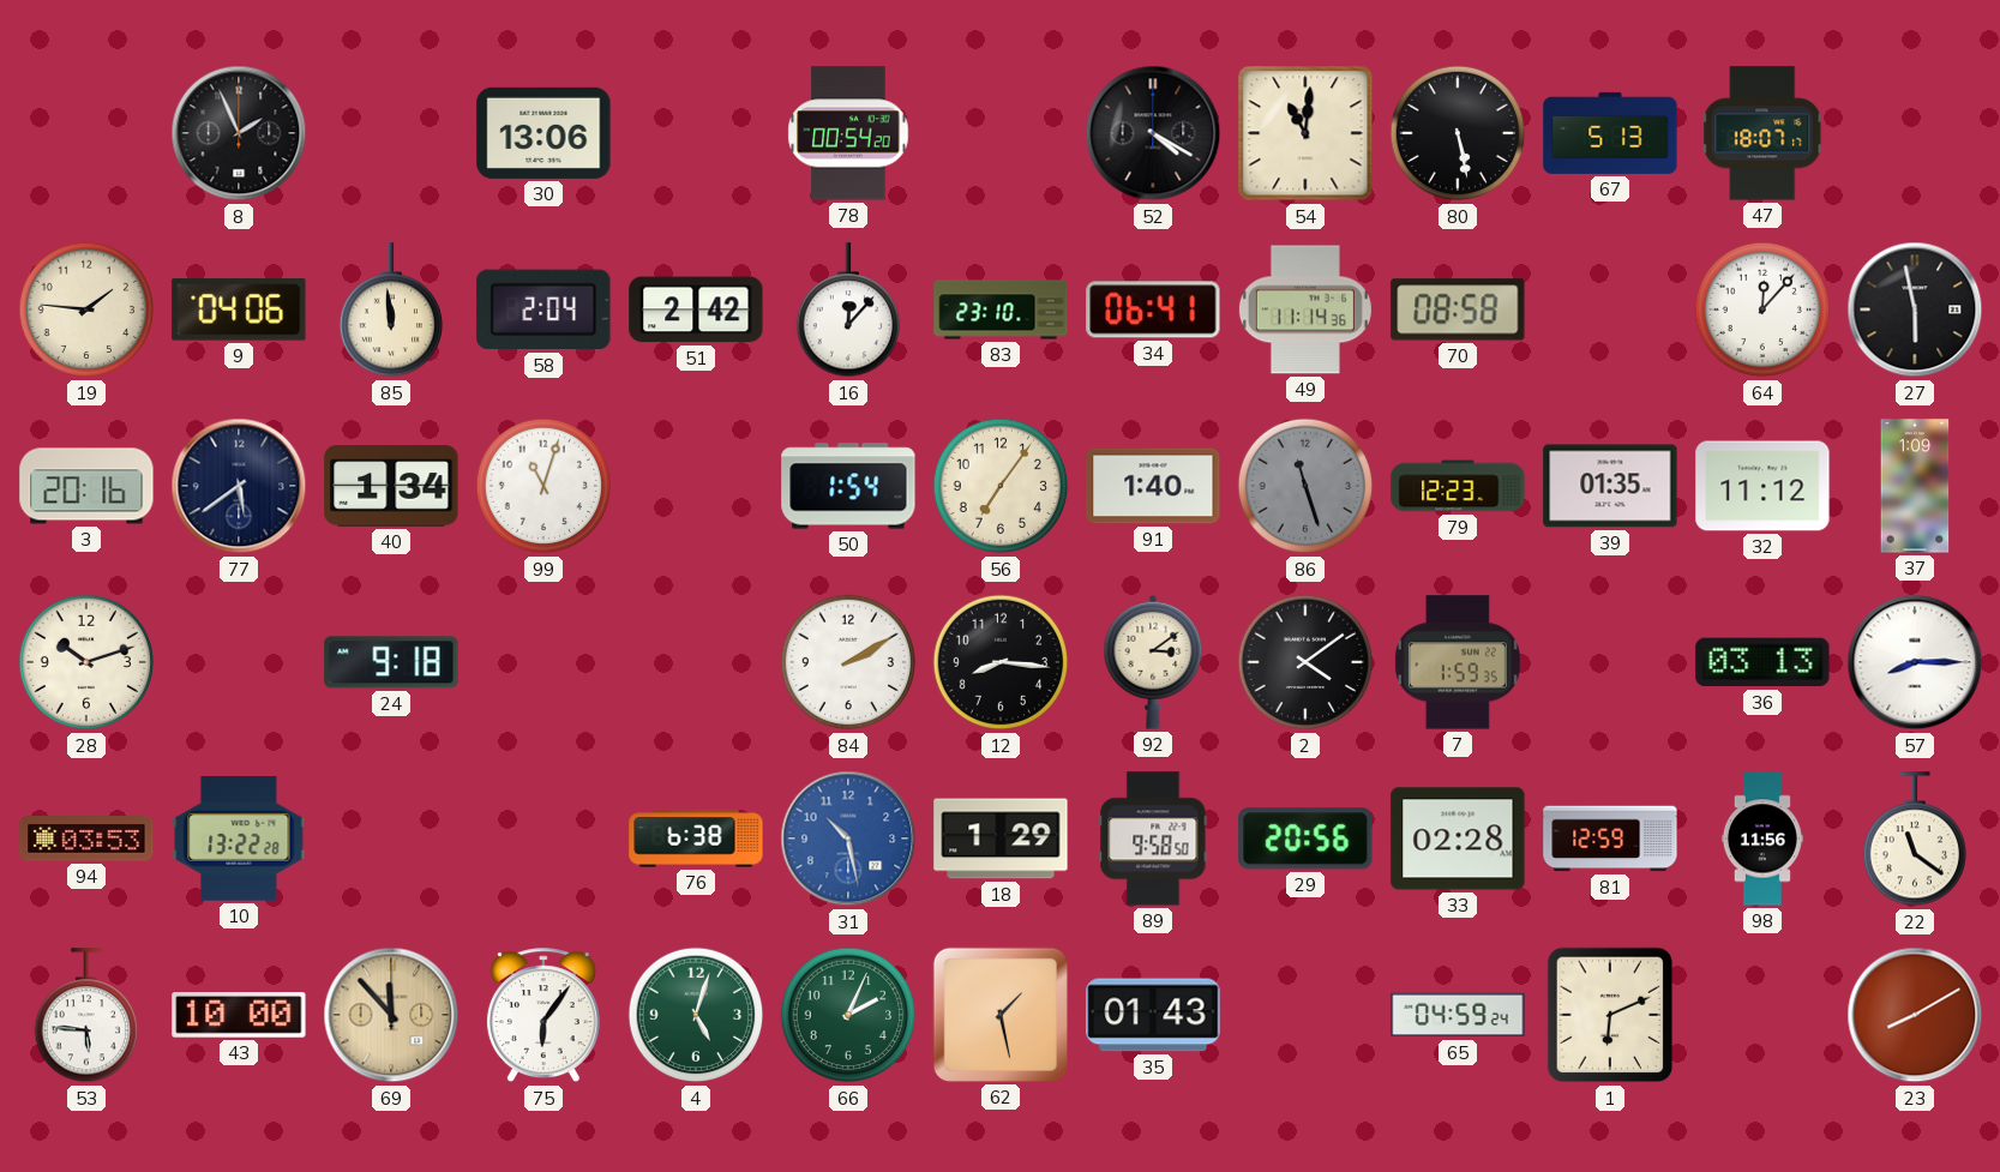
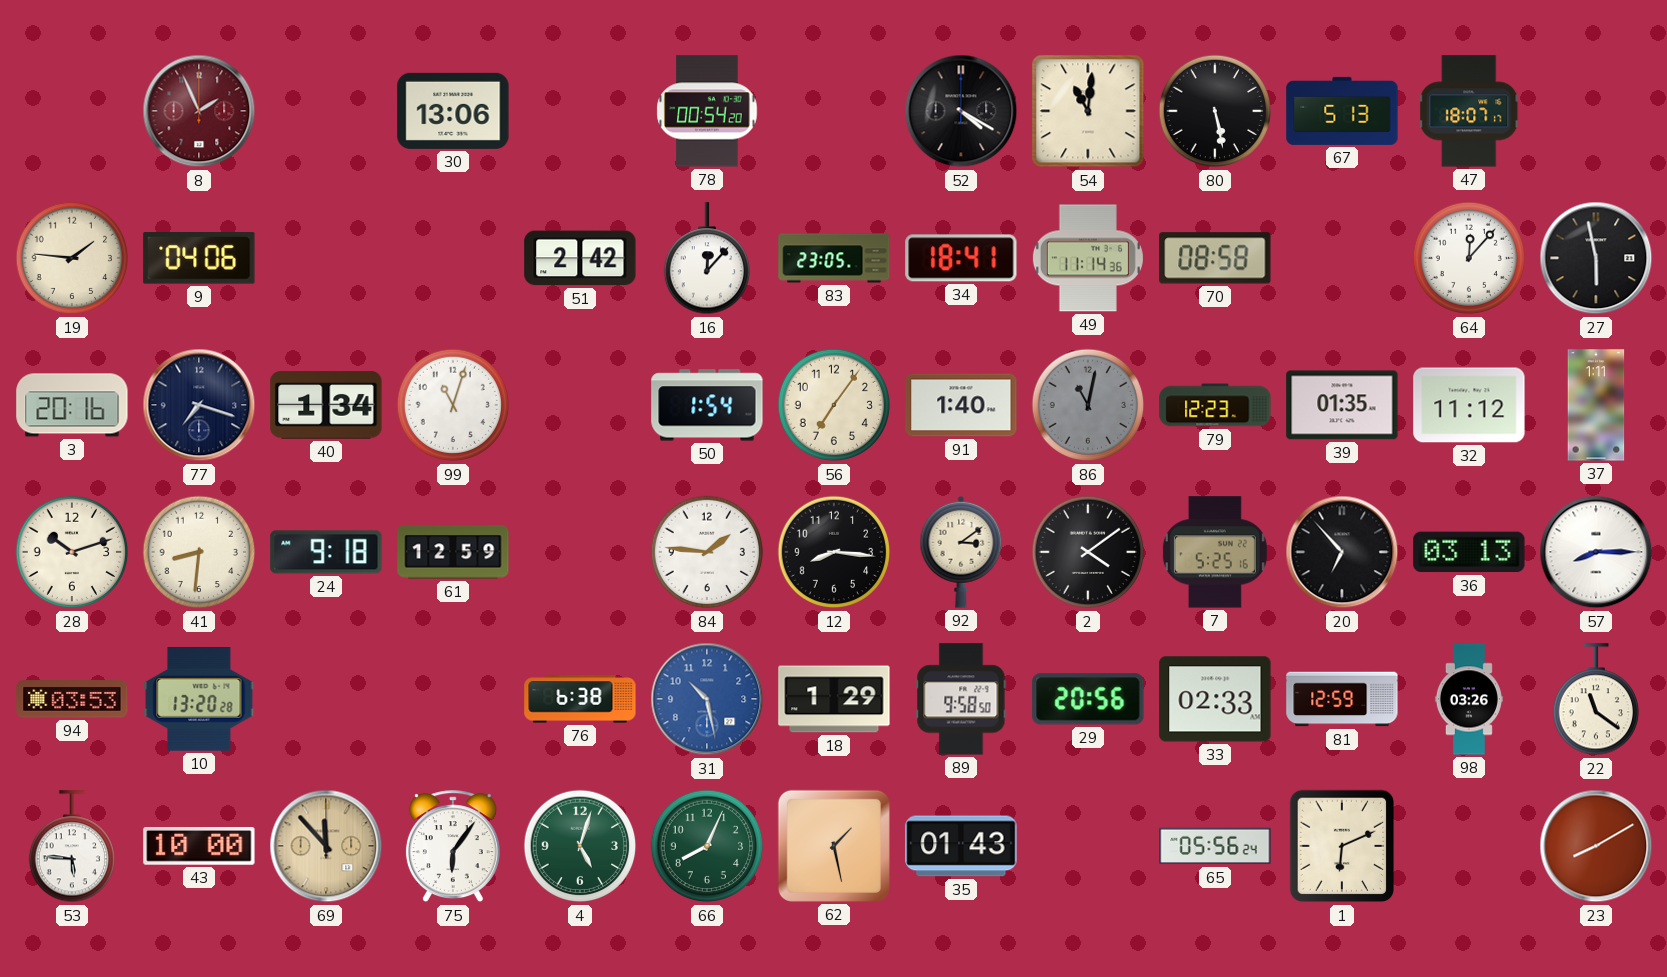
8 dial: black -> burgundy (199, 111)
85: 11:59 -> none (390, 311)
58: 2:04 -> none (543, 309)
83: 23:10 -> 23:05 (834, 258)
34: 06:41 -> 18:41 (961, 258)
77: 5:39 -> 7:18 (199, 405)
86: 11:27 -> 11:02 (1088, 405)
37: 1:09 -> 1:11 (1596, 405)
41: none -> 8:31 (199, 552)
61: none -> 12:59 (453, 552)
84: 2:10 -> 1:46 (707, 552)
7: 1:59 -> 5:25 (1215, 552)
20: none -> 6:53 (1342, 552)
10: 13:22 -> 13:20 (199, 700)
33: 02:28 -> 02:33 (1215, 699)
98: 11:56 -> 03:26 (1469, 699)
66: 2:04 -> 8:04 (707, 846)
65: 04:59 -> 05:56 (1215, 846)
